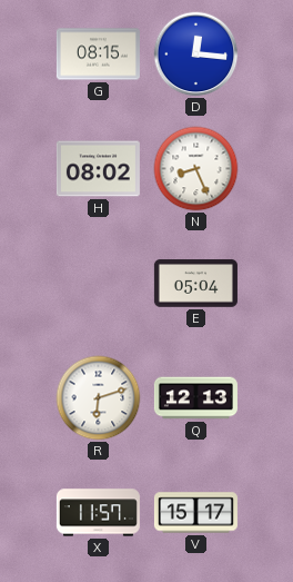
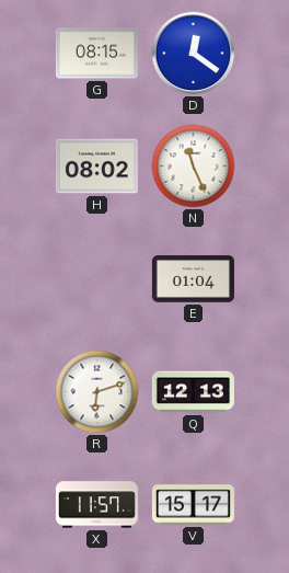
D: 12:16 -> 12:21 (194, 54)
N: 8:26 -> 11:26 (194, 167)
E: 05:04 -> 01:04 (193, 279)
